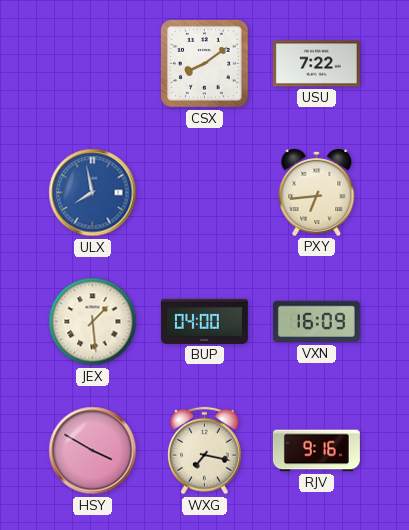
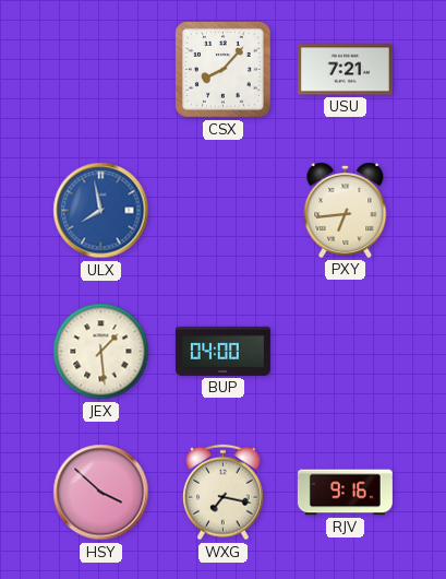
CSX: 8:09 -> 8:07 (224, 70)
USU: 7:22 -> 7:21 (345, 70)
VXN: 16:09 -> none (316, 322)
HSY: 3:50 -> 3:52 (101, 493)
